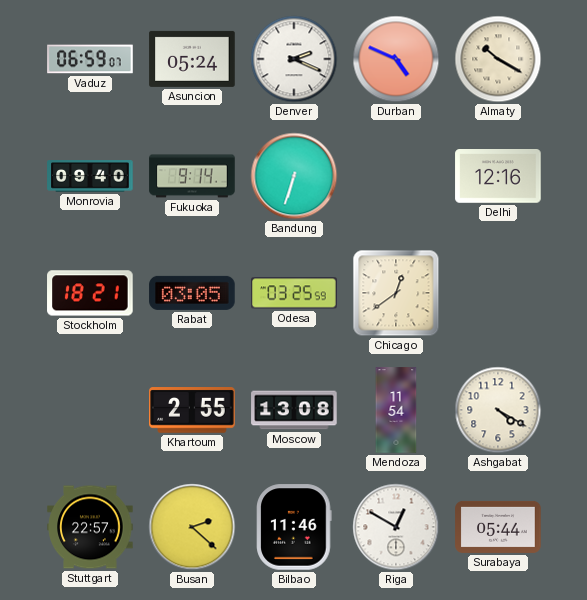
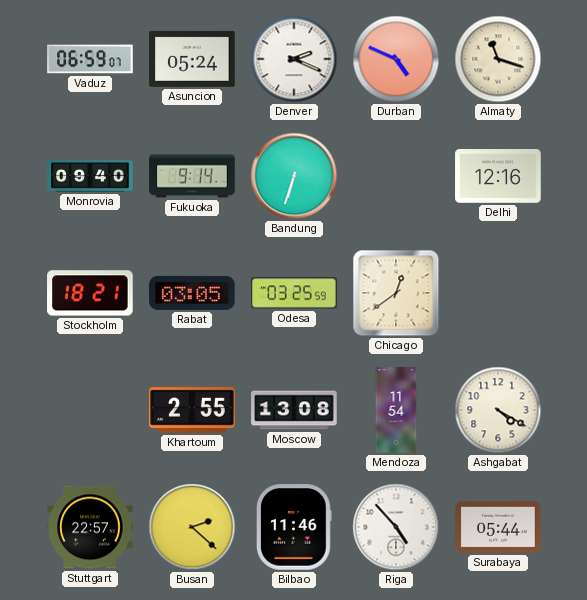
Almaty: 10:20 -> 11:18 (498, 59)
Riga: 12:50 -> 4:53 (396, 527)
